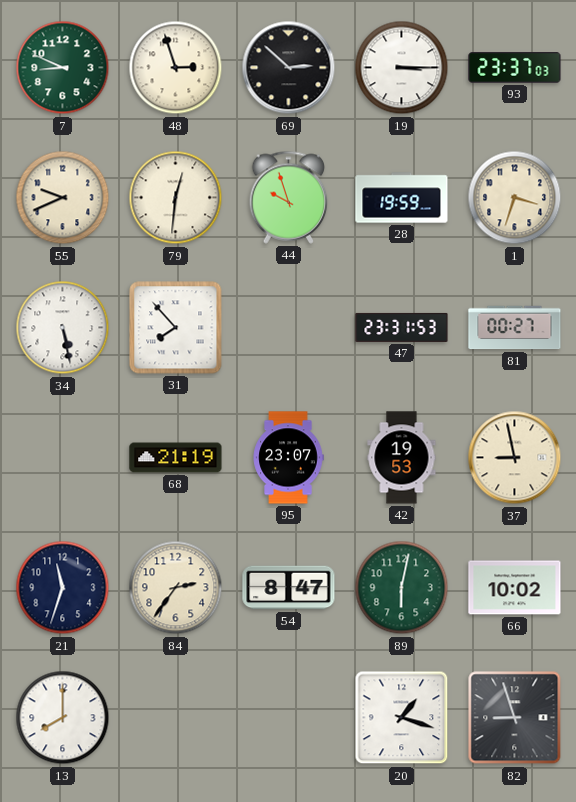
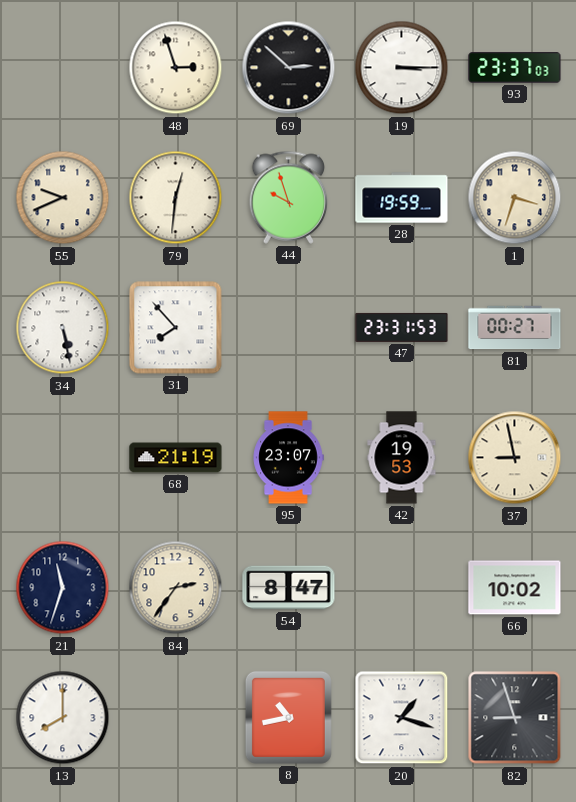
7: 8:49 -> none (63, 68)
89: 6:02 -> none (402, 588)
8: none -> 10:43 (288, 717)
